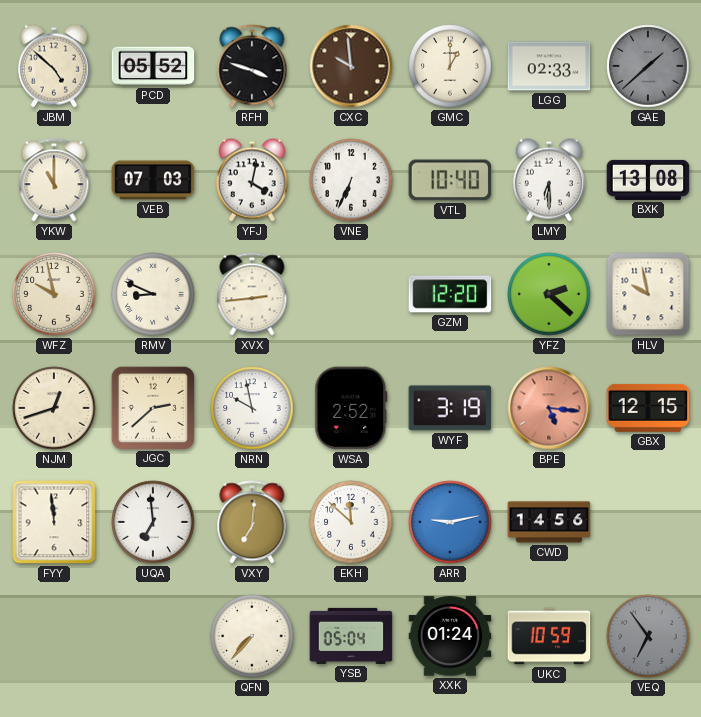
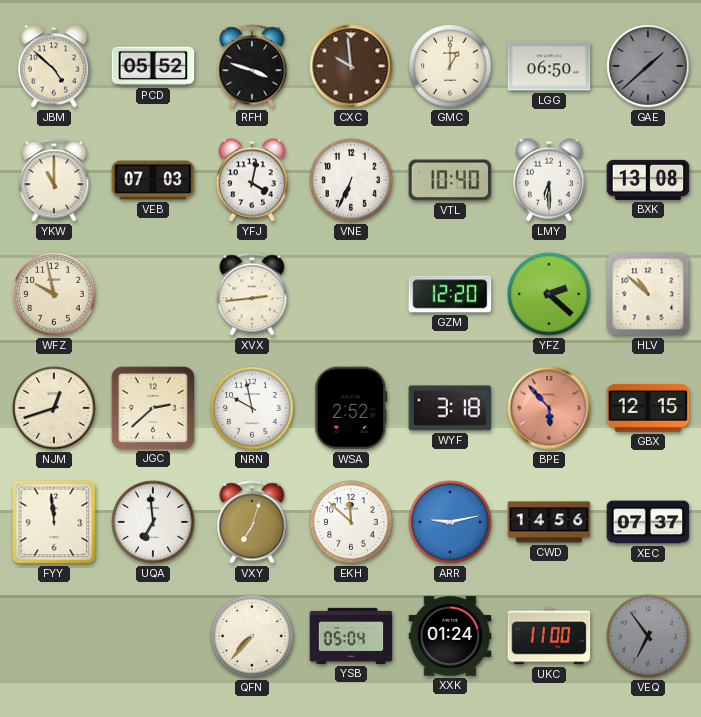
LGG: 02:33 -> 06:50 (549, 66)
RMV: 8:49 -> none (153, 294)
HLV: 9:58 -> 10:52 (648, 294)
WYF: 3:19 -> 3:18 (450, 408)
BPE: 5:16 -> 5:53 (549, 408)
VXY: 7:01 -> 7:03 (252, 522)
XEC: none -> 07:37 (648, 522)
UKC: 10:59 -> 11:00 (549, 636)
